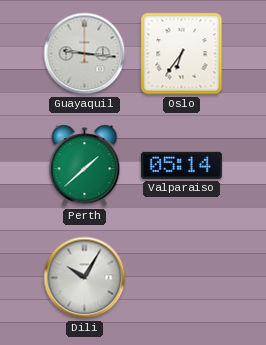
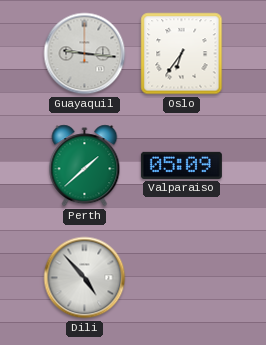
Valparaiso: 05:14 -> 05:09 (181, 165)
Dili: 10:05 -> 4:53 (85, 278)
